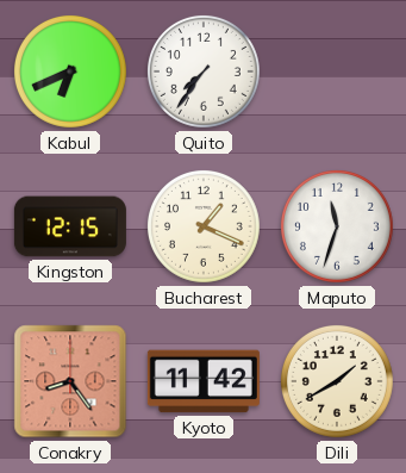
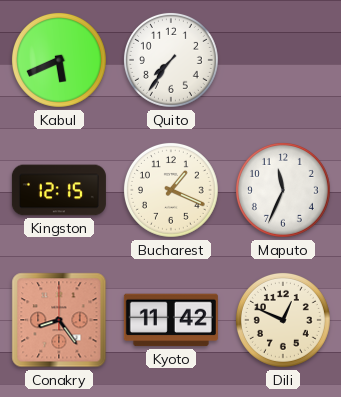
Kabul: 6:41 -> 5:41 (59, 60)
Maputo: 11:33 -> 11:34 (283, 190)
Dili: 1:40 -> 12:49 (283, 320)
